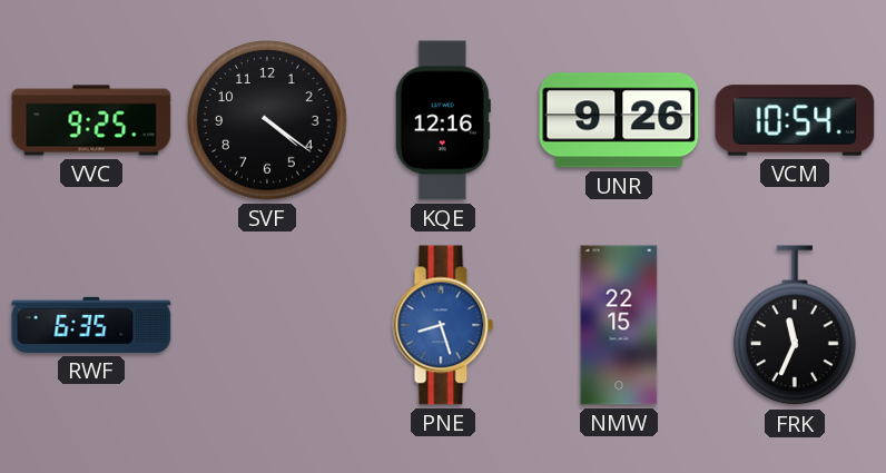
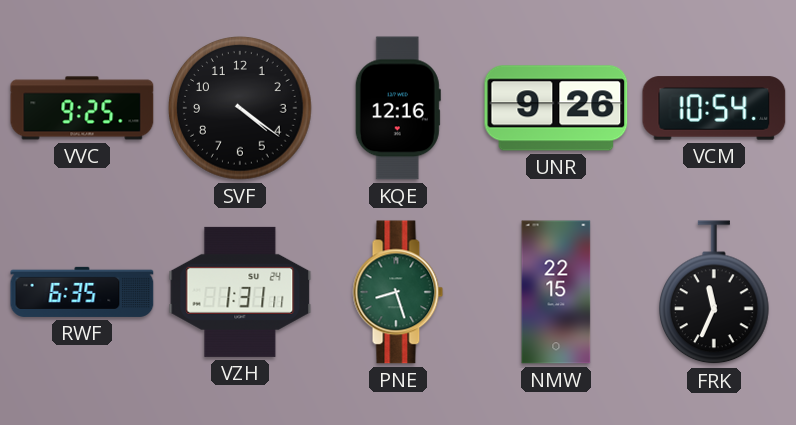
VZH: none -> 1:31 (240, 292)
PNE dial: blue -> green (398, 292)
